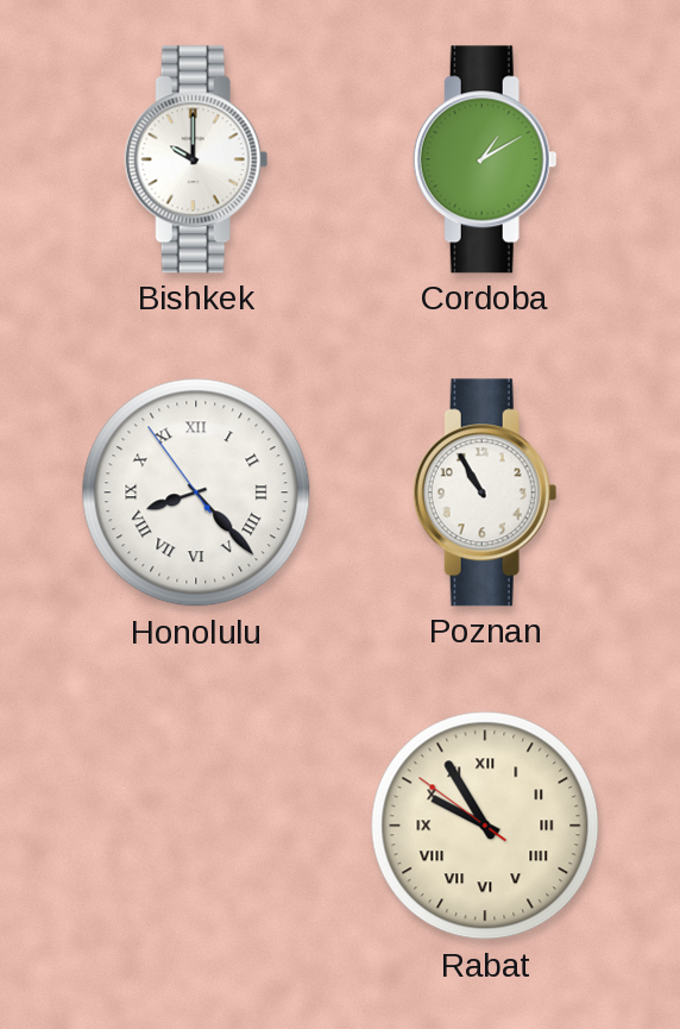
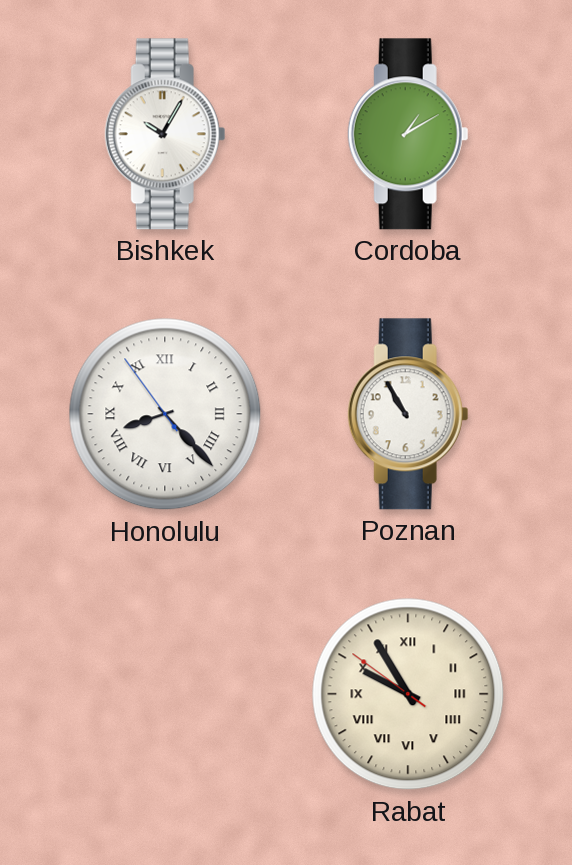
Bishkek: 10:00 -> 10:05 (165, 134)
